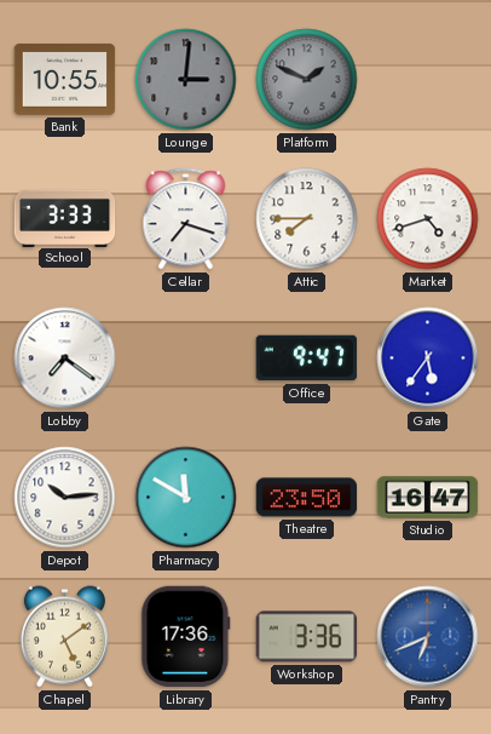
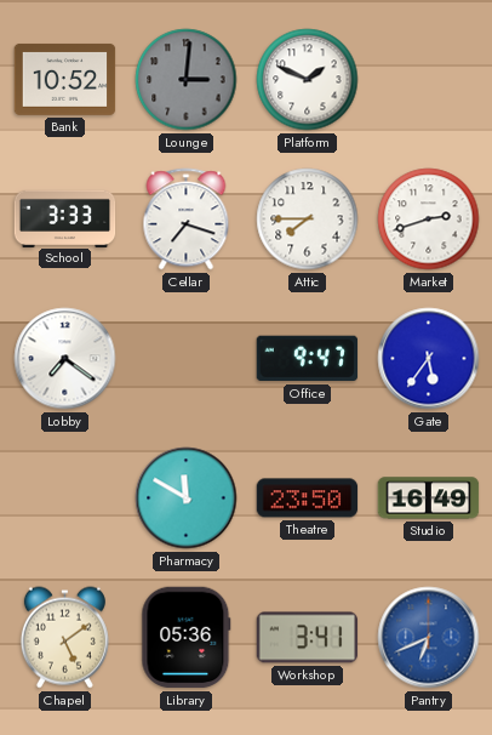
Bank: 10:55 -> 10:52 (65, 79)
Platform dial: grey -> white (308, 80)
Market: 4:42 -> 2:42 (429, 220)
Depot: 10:14 -> none (65, 498)
Studio: 16:47 -> 16:49 (429, 498)
Library: 17:36 -> 05:36 (187, 638)
Workshop: 3:36 -> 3:41 (308, 638)
